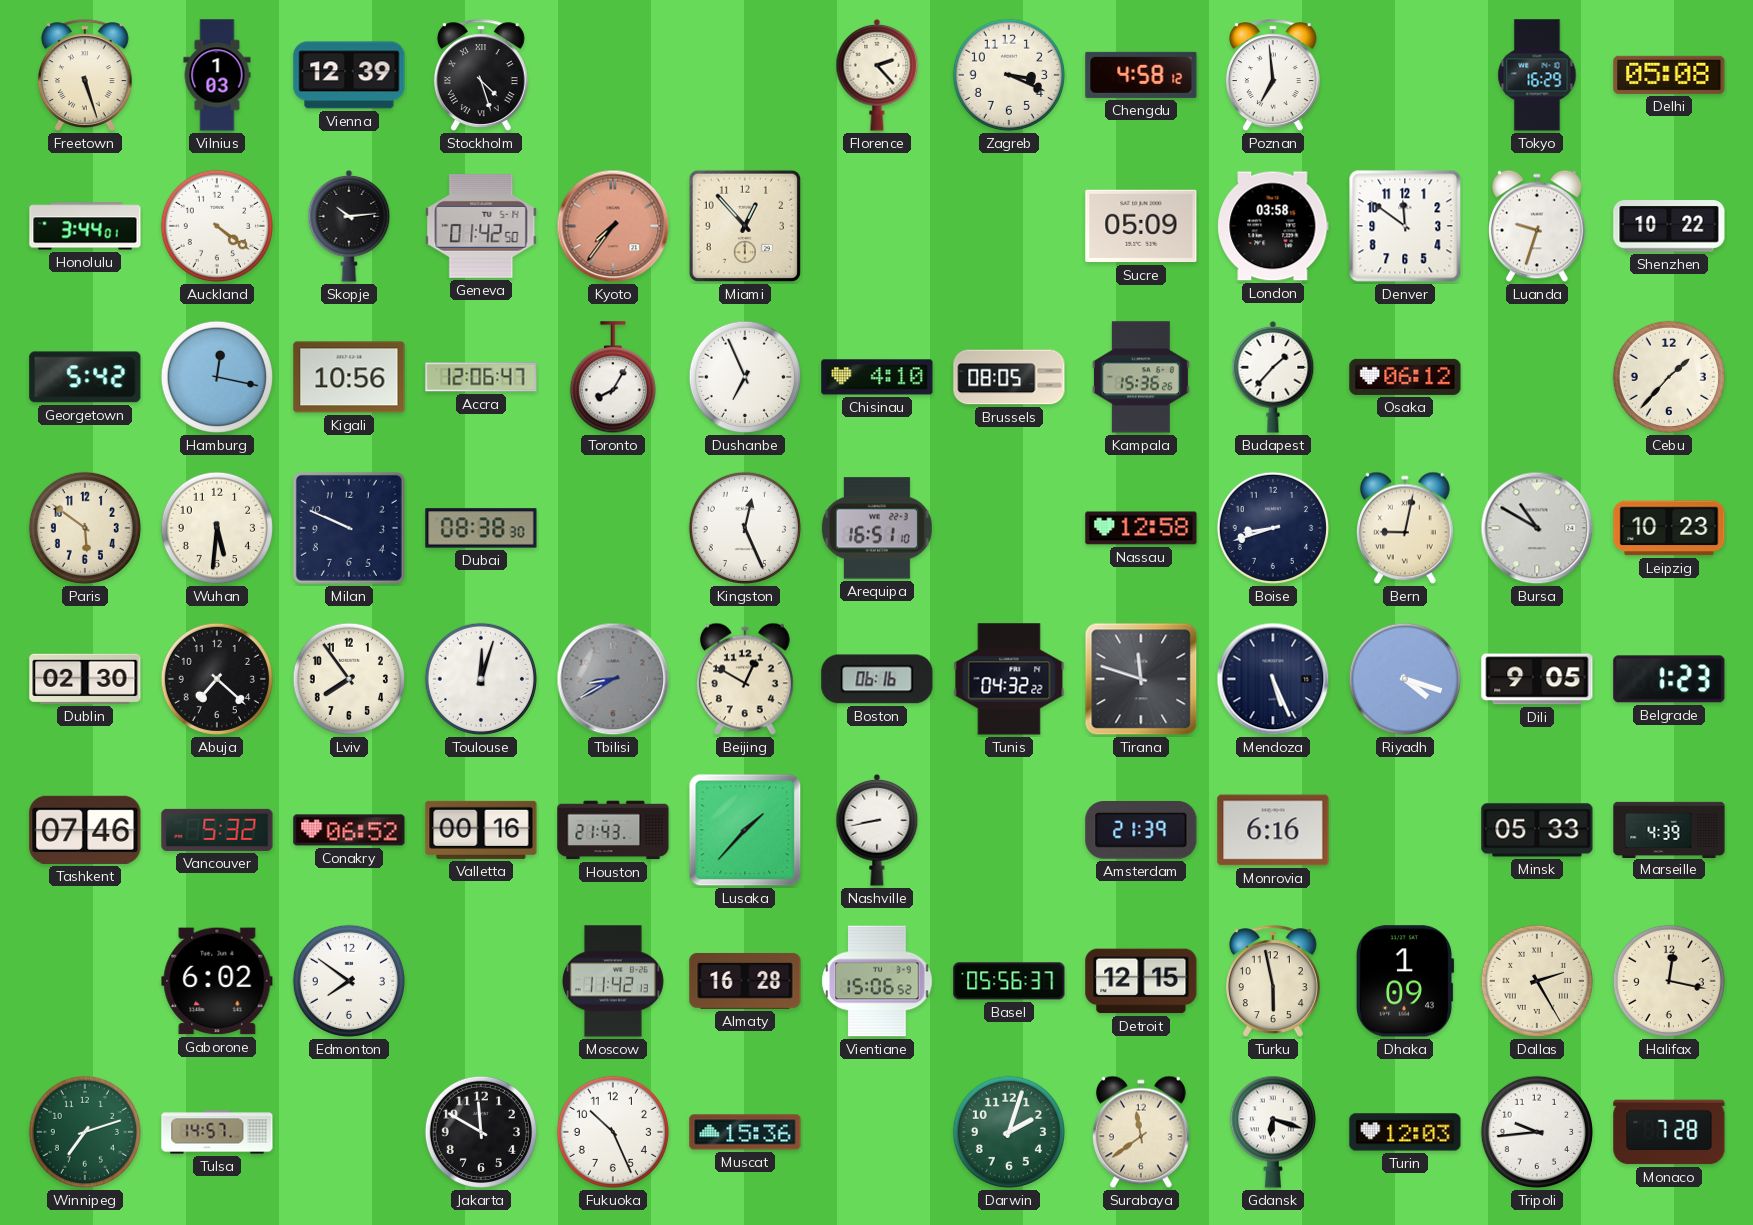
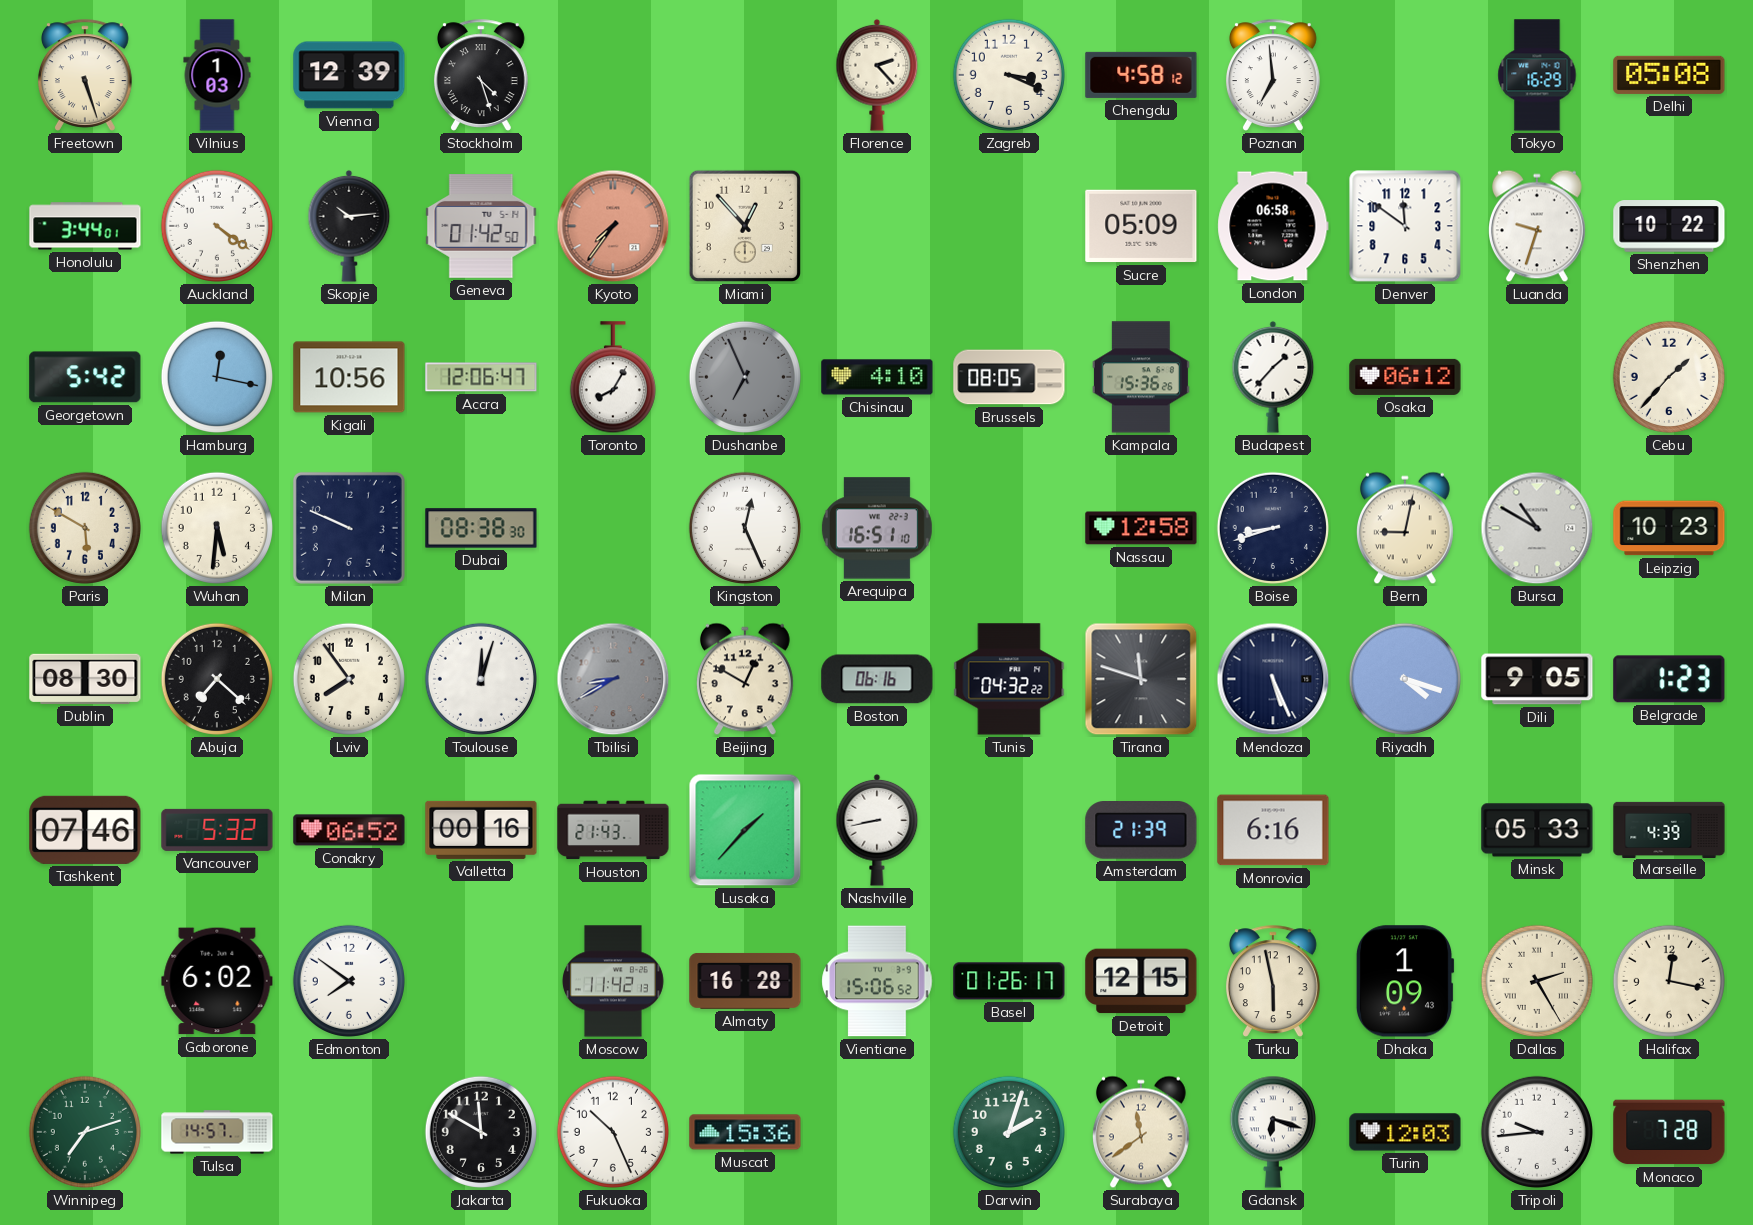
London: 03:58 -> 06:58 (1273, 226)
Dushanbe dial: white -> grey (745, 377)
Paris: 5:51 -> 5:50 (85, 528)
Dublin: 02:30 -> 08:30 (85, 679)
Basel: 05:56 -> 01:26 (1009, 981)
